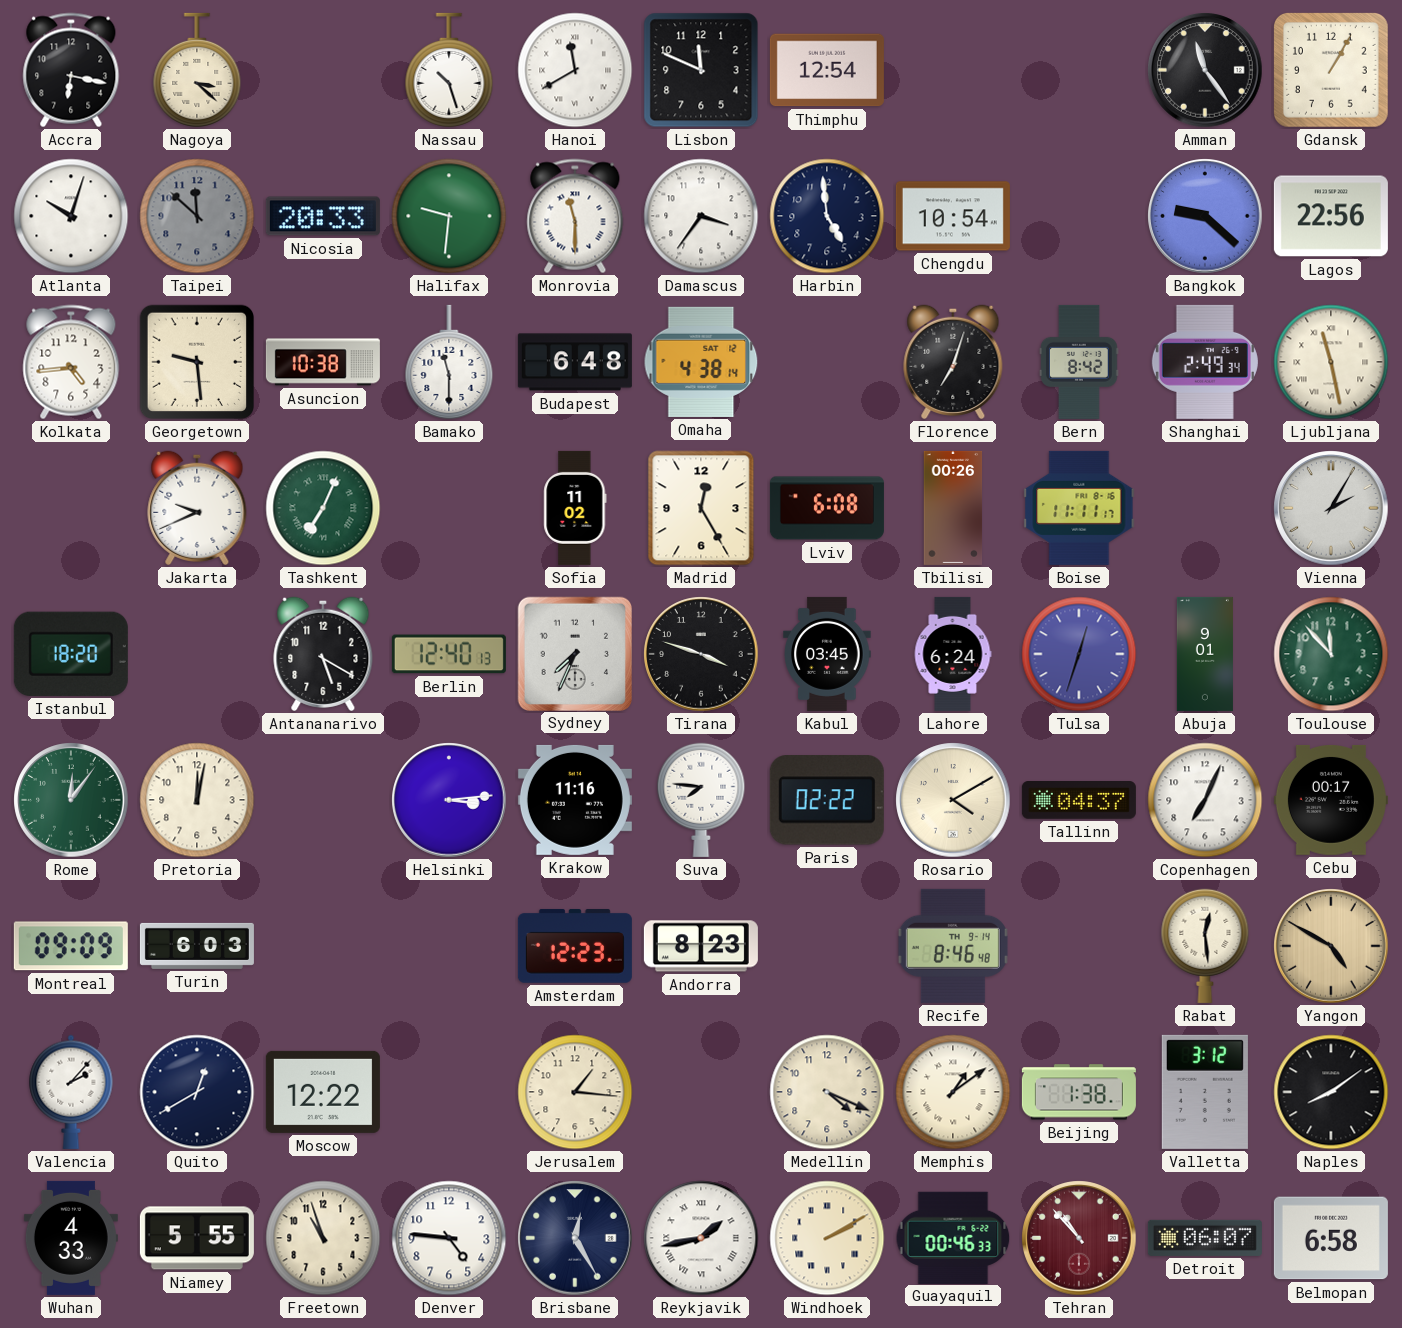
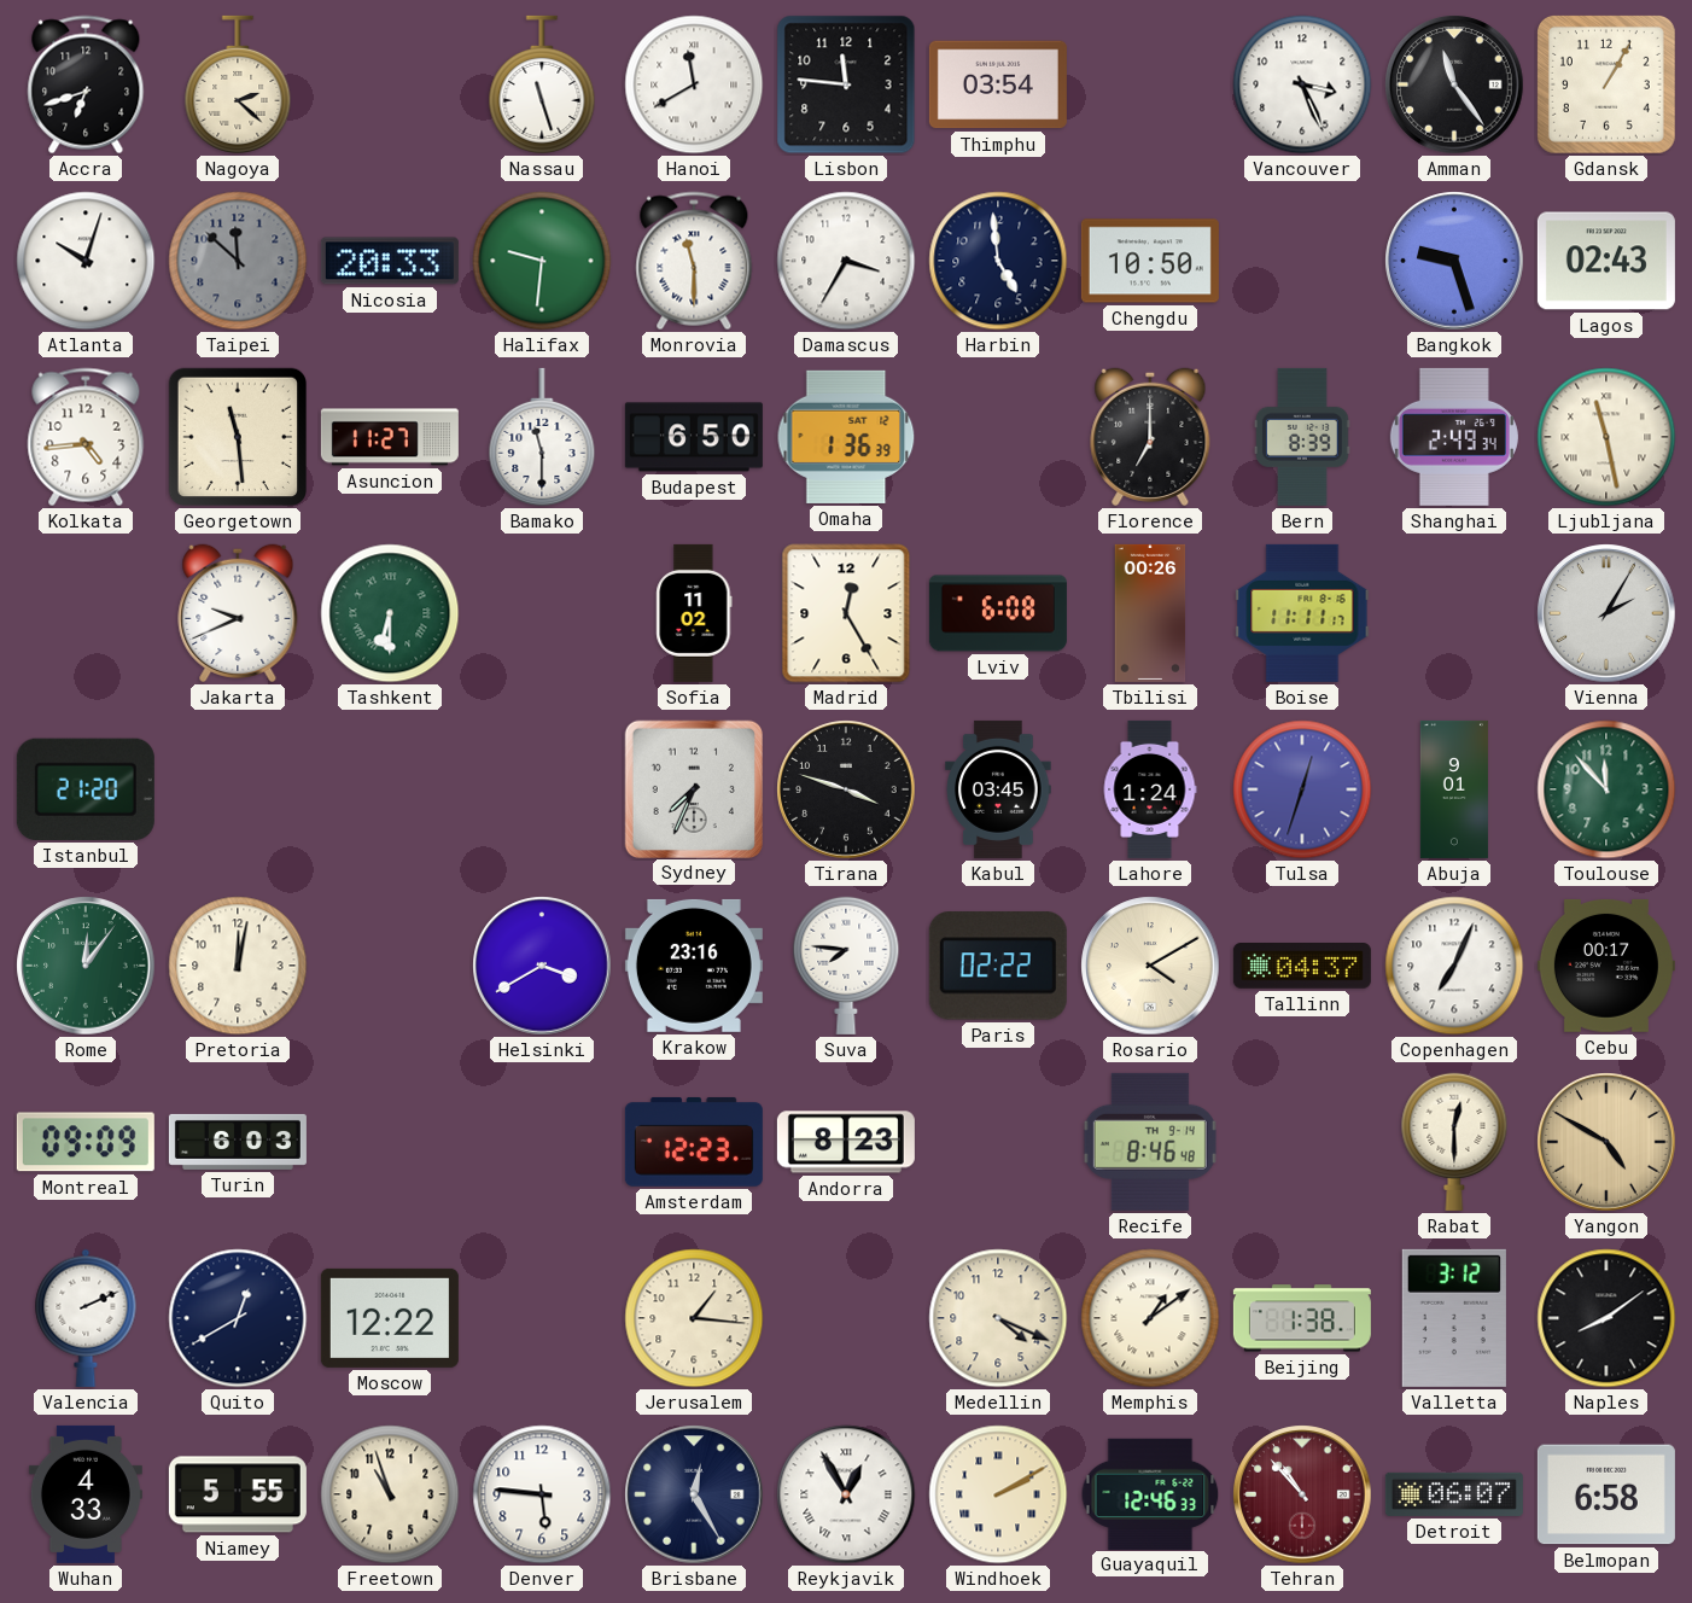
Accra: 6:17 -> 6:42 (86, 84)
Nagoya: 3:22 -> 2:22 (238, 84)
Nassau: 10:27 -> 11:27 (542, 84)
Lisbon: 11:49 -> 11:46 (846, 84)
Thimphu: 12:54 -> 03:54 (998, 84)
Vancouver: none -> 3:26 (1302, 84)
Damascus: 3:36 -> 3:35 (846, 261)
Chengdu: 10:54 -> 10:50 (1150, 261)
Bangkok: 9:22 -> 9:27 (1454, 261)
Lagos: 22:56 -> 02:43 (1606, 261)
Georgetown: 9:29 -> 11:29 (238, 437)
Asuncion: 10:38 -> 11:27 (390, 437)
Budapest: 6:48 -> 6:50 (694, 437)
Omaha: 4:38 -> 1:36 (846, 437)
Florence: 7:03 -> 7:00 (1150, 437)
Bern: 8:42 -> 8:39 (1303, 437)
Tashkent: 7:04 -> 6:30 (390, 613)
Istanbul: 18:20 -> 21:20 (86, 789)
Antananarivo: 5:20 -> none (323, 654)
Berlin: 12:40 -> none (449, 654)
Lahore: 6:24 -> 1:24 (1150, 789)
Helsinki: 3:14 -> 3:40 (542, 966)
Krakow: 11:16 -> 23:16 (694, 966)
Rabat: 12:29 -> 12:30 (1454, 1142)
Valencia: 2:07 -> 2:11 (86, 1318)
Denver: 4:46 -> 5:46 (542, 1494)
Reykjavik: 1:43 -> 12:55 (846, 1494)
Guayaquil: 00:46 -> 12:46 (1150, 1493)
